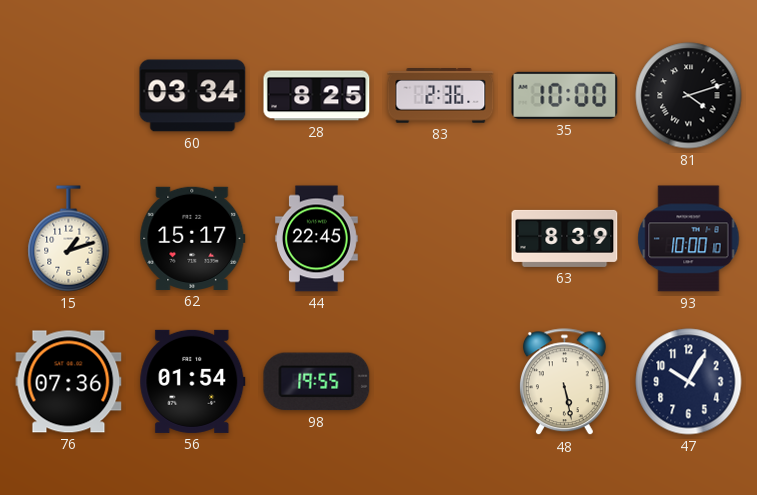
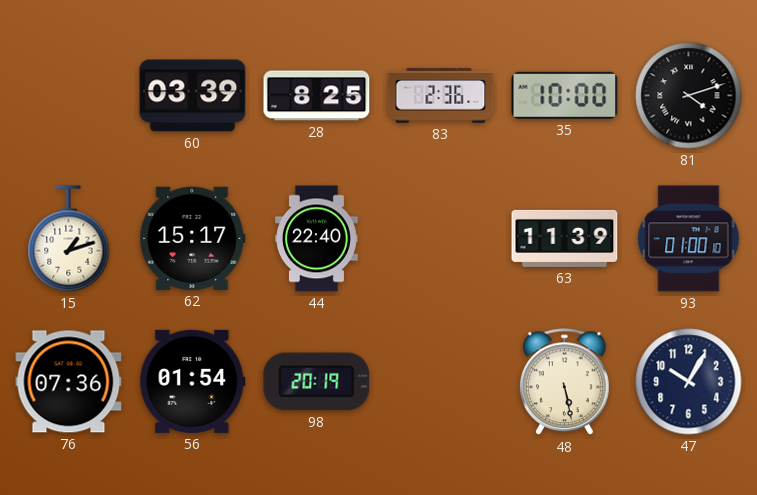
60: 03:34 -> 03:39 (193, 96)
44: 22:45 -> 22:40 (317, 239)
63: 8:39 -> 11:39 (565, 238)
93: 10:00 -> 01:00 (689, 239)
98: 19:55 -> 20:19 (317, 382)
